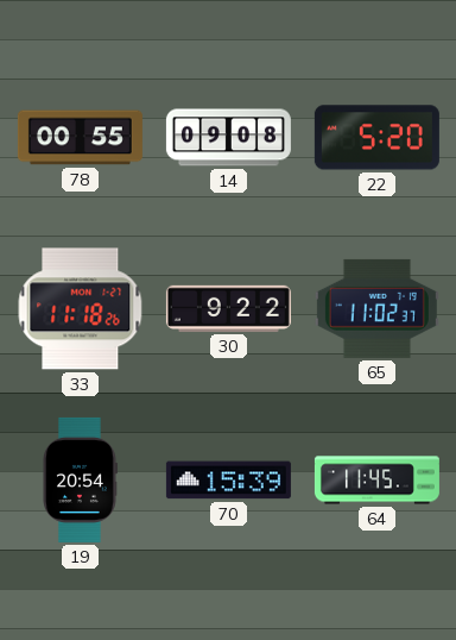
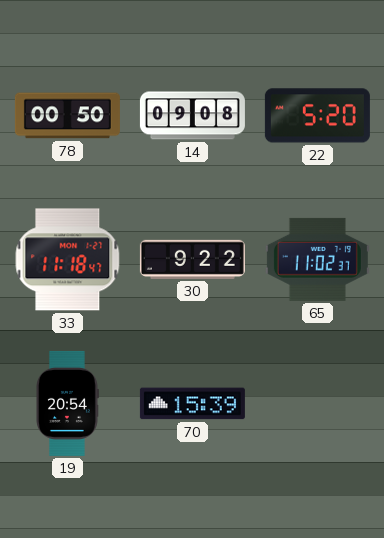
78: 00:55 -> 00:50 (67, 116)
33: 11:18:26 -> 11:18:47 (68, 260)
64: 11:45 -> none (376, 481)
